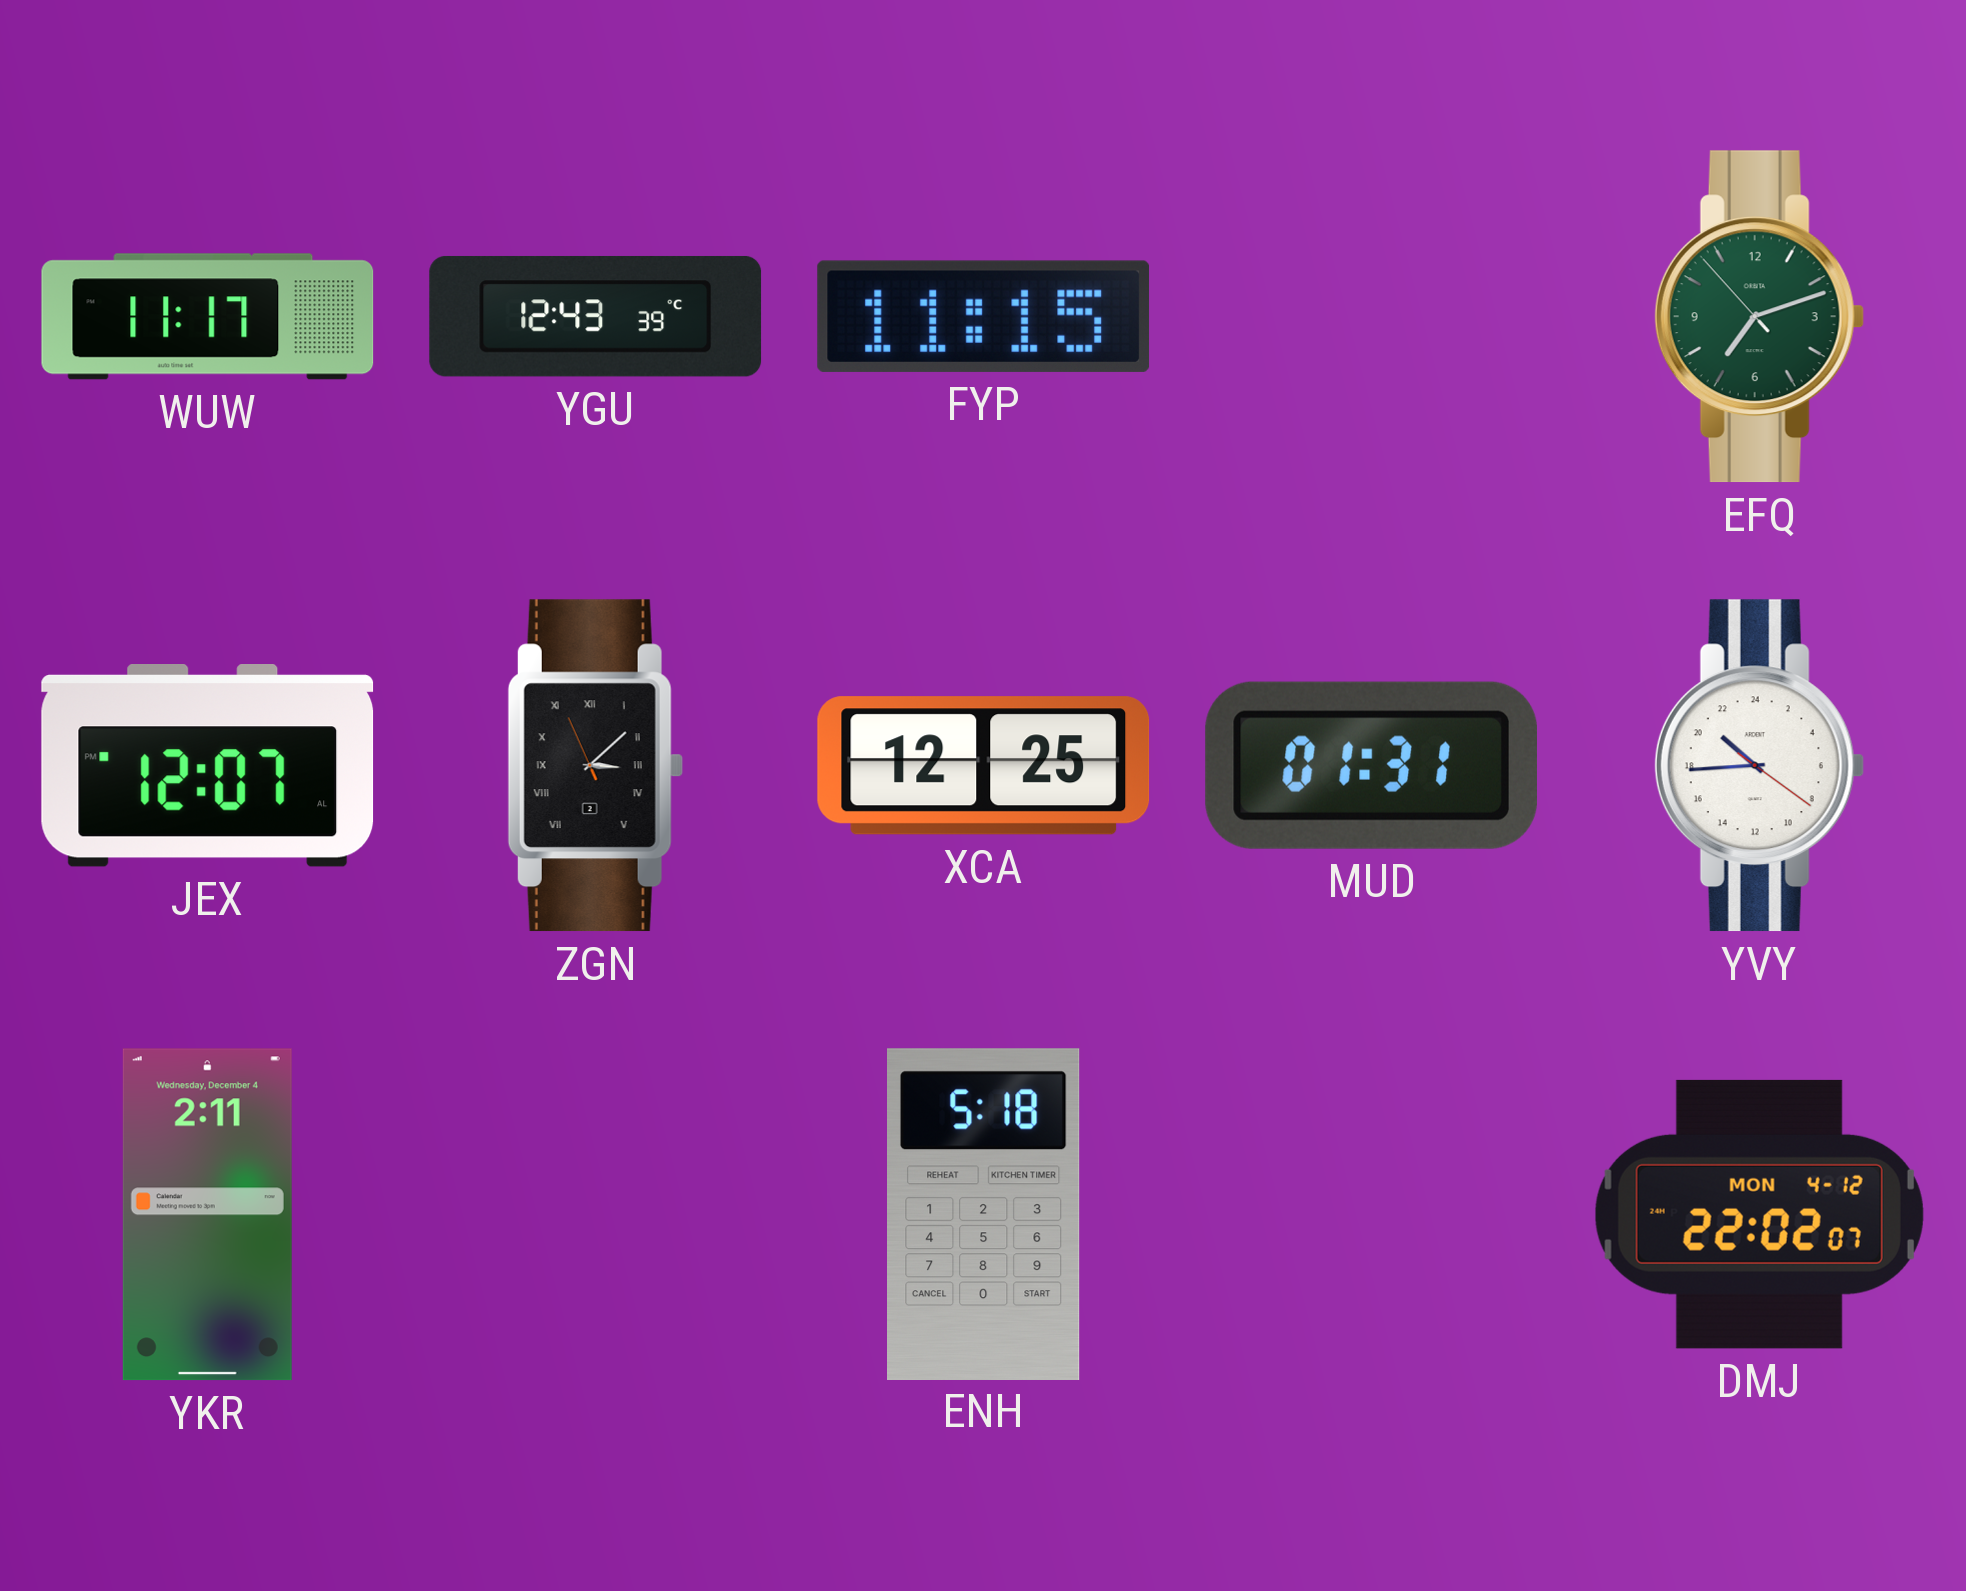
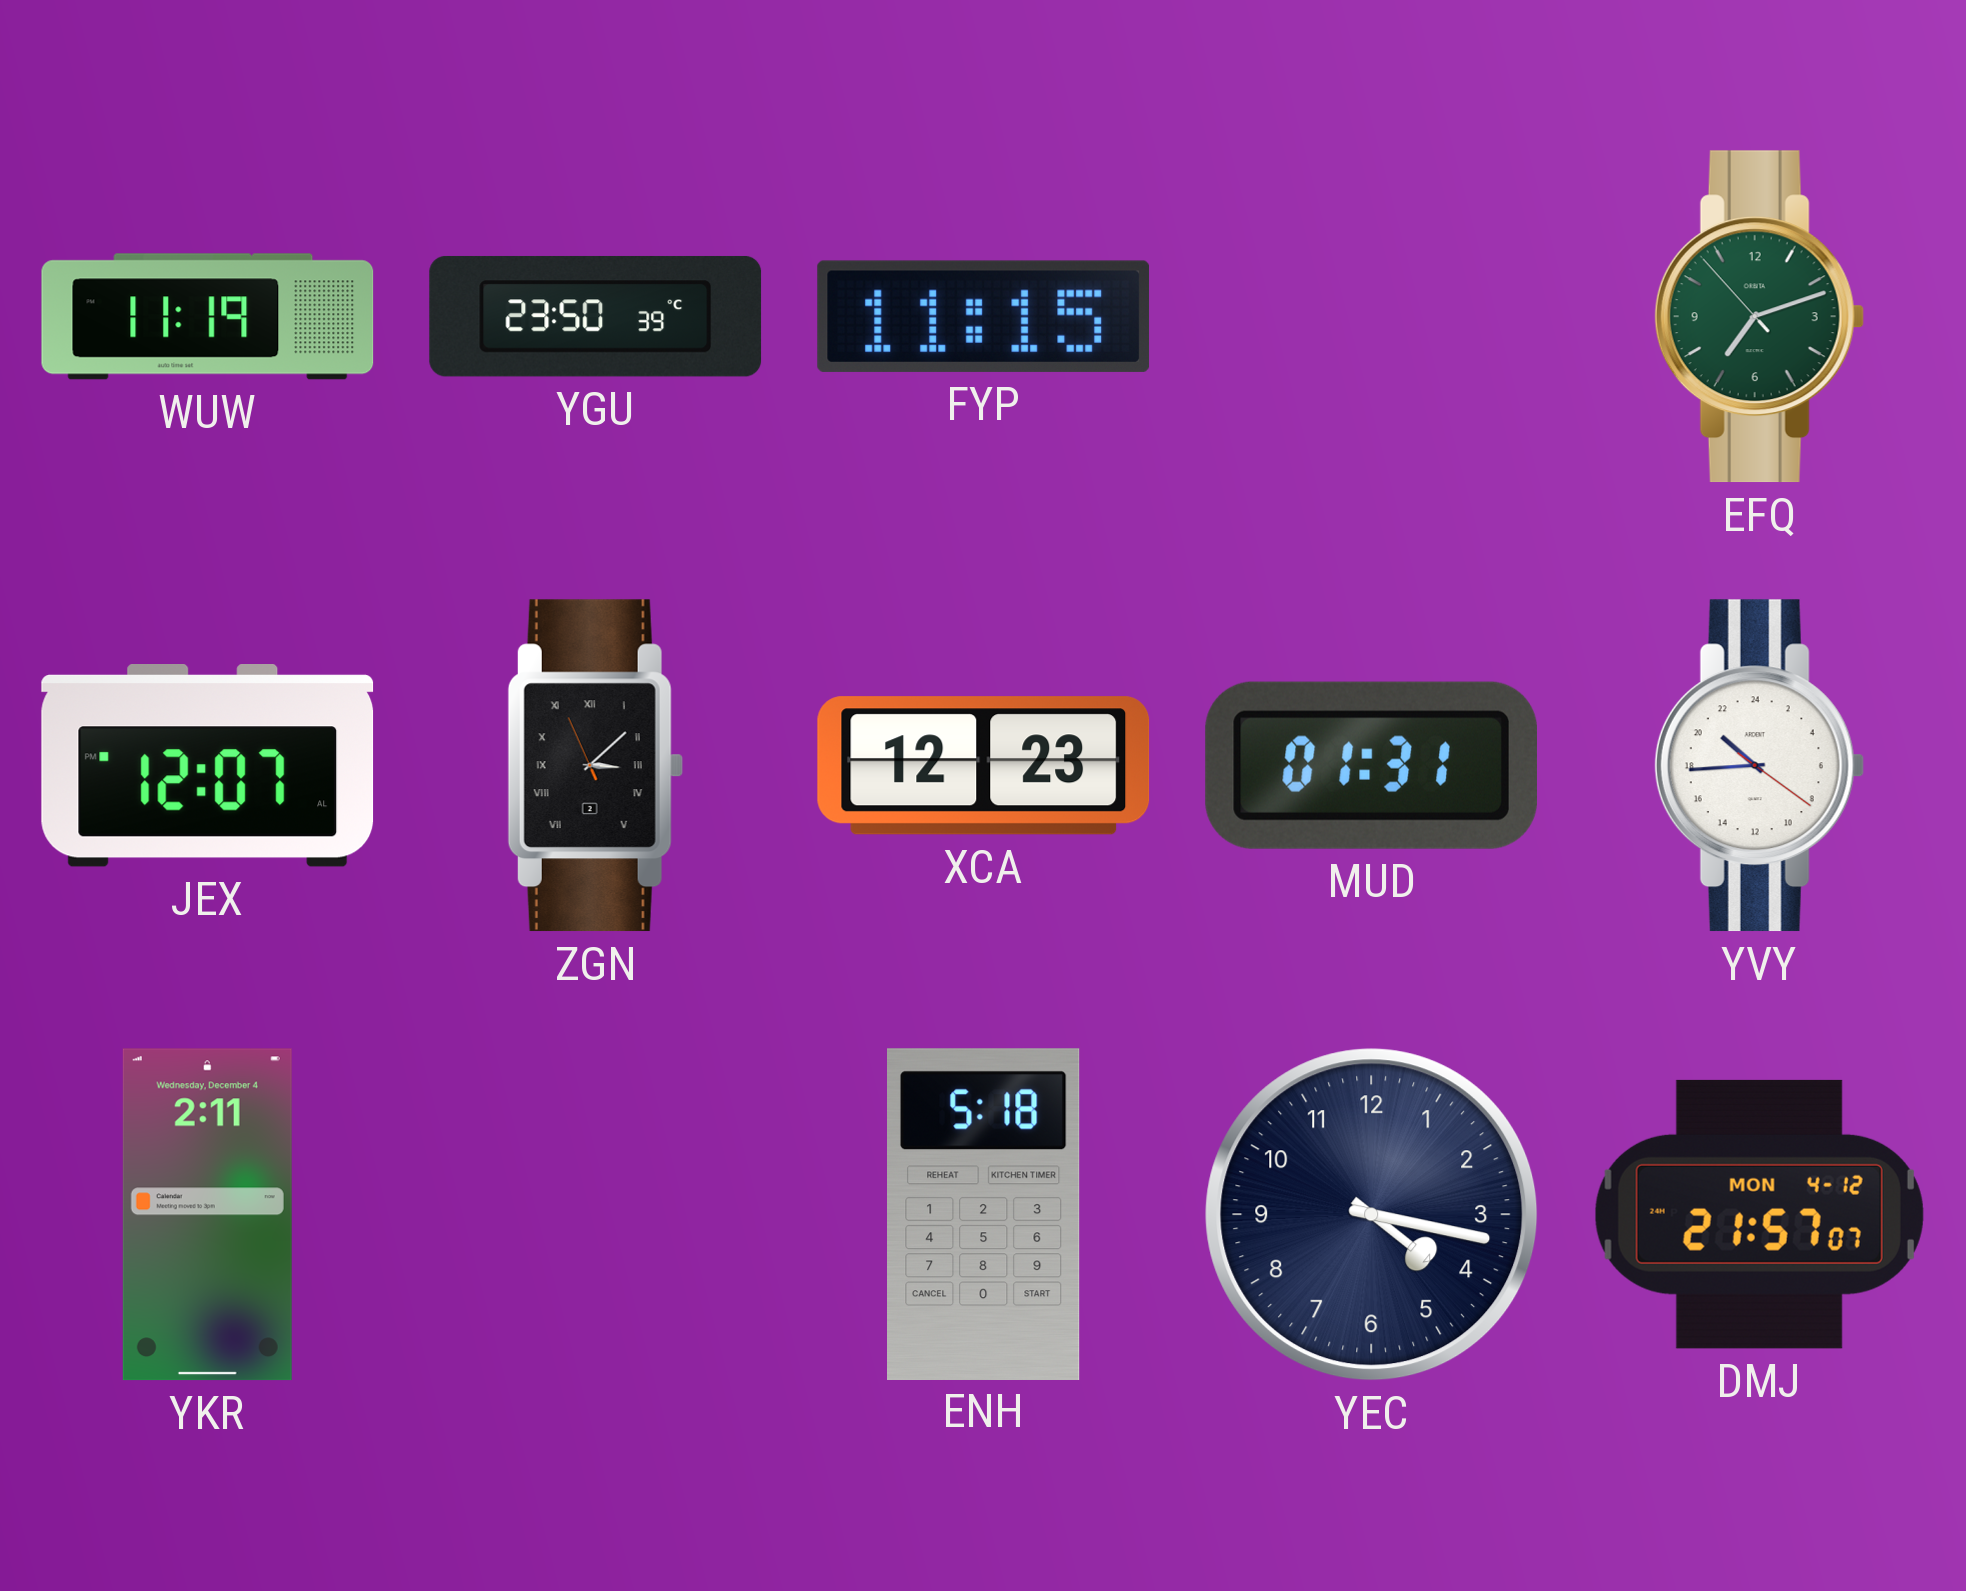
WUW: 11:17 -> 11:19 (208, 317)
YGU: 12:43 -> 23:50 (596, 316)
XCA: 12:25 -> 12:23 (984, 766)
YEC: none -> 4:17 (1372, 1215)
DMJ: 22:02 -> 21:57 (1759, 1214)
